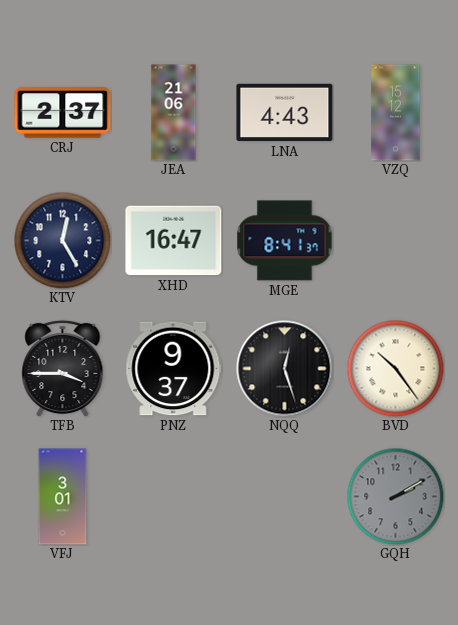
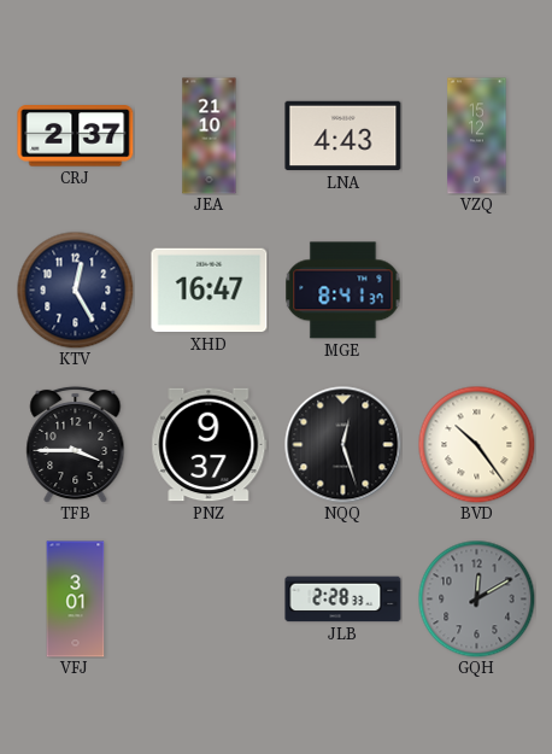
JEA: 21:06 -> 21:10 (210, 136)
JLB: none -> 2:28 (343, 600)
GQH: 2:10 -> 12:10 (476, 598)
